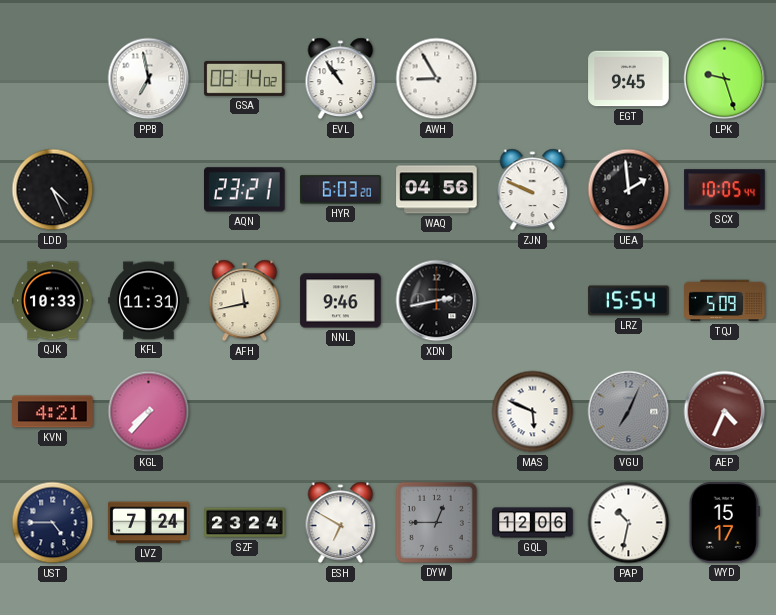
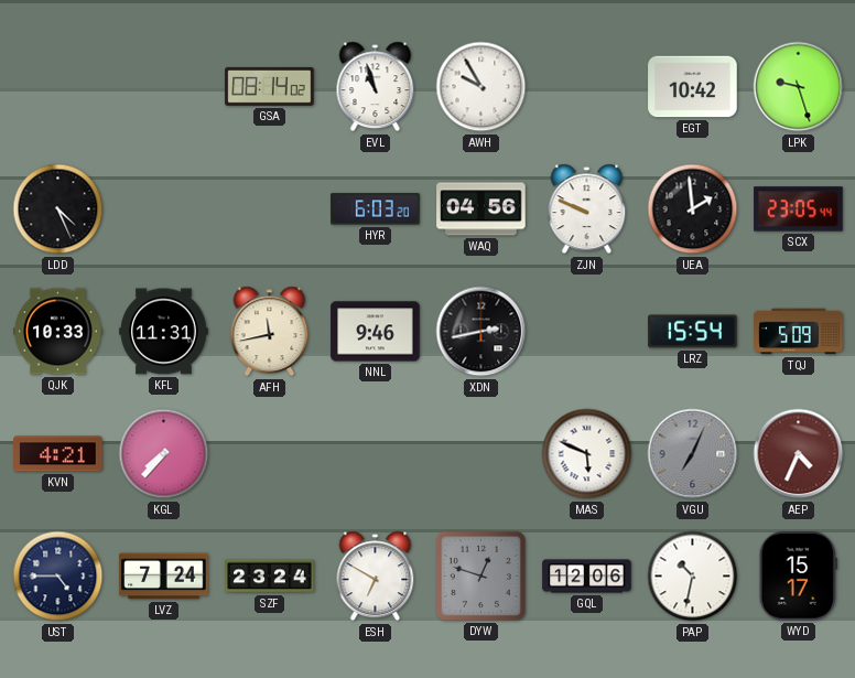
PPB: 6:58 -> none (149, 79)
EVL: 10:54 -> 10:57 (376, 87)
AWH: 8:55 -> 9:55 (481, 87)
EGT: 9:45 -> 10:42 (693, 87)
AQN: 23:21 -> none (245, 190)
SCX: 10:05 -> 23:05 (799, 209)
DYW: 12:45 -> 12:48 (480, 575)
